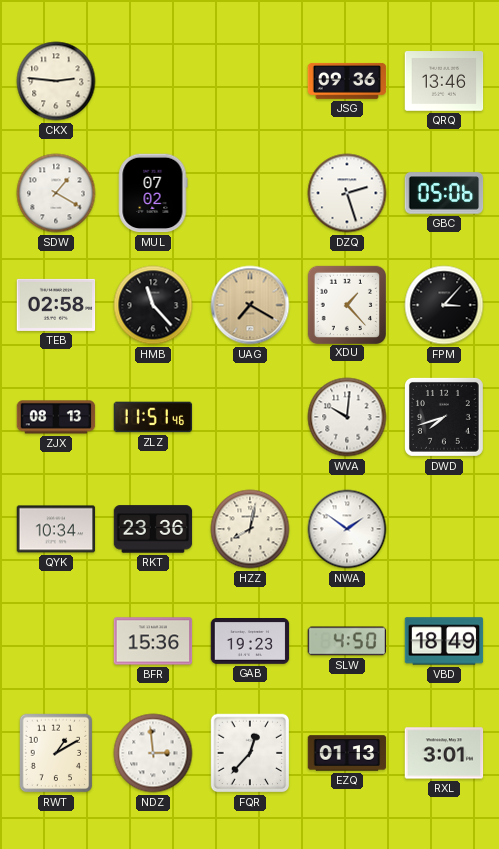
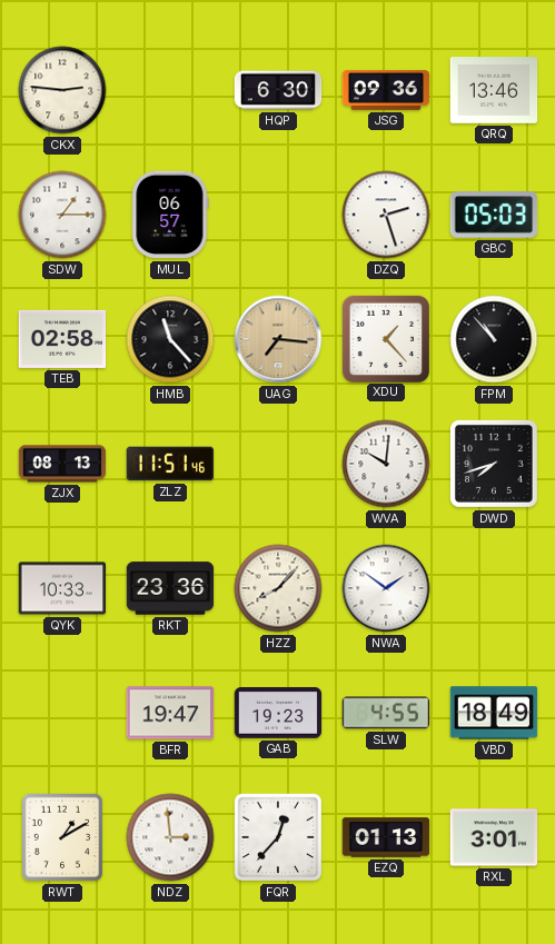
HQP: none -> 6:30 (278, 90)
SDW: 1:20 -> 1:15 (62, 215)
MUL: 07:02 -> 06:57 (170, 215)
GBC: 05:06 -> 05:03 (494, 215)
UAG: 7:20 -> 7:16 (278, 339)
FPM: 3:07 -> 10:53 (494, 339)
QYK: 10:34 -> 10:33 (62, 588)
HZZ: 8:02 -> 8:07 (278, 588)
BFR: 15:36 -> 19:47 (170, 713)
SLW: 4:50 -> 4:55 (386, 713)
